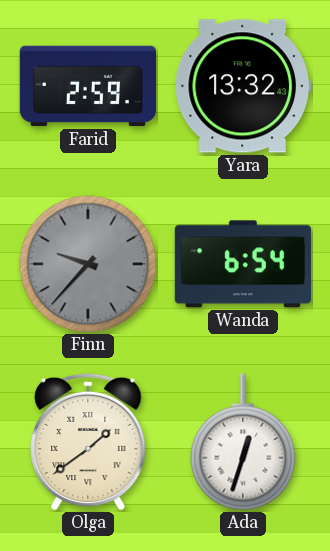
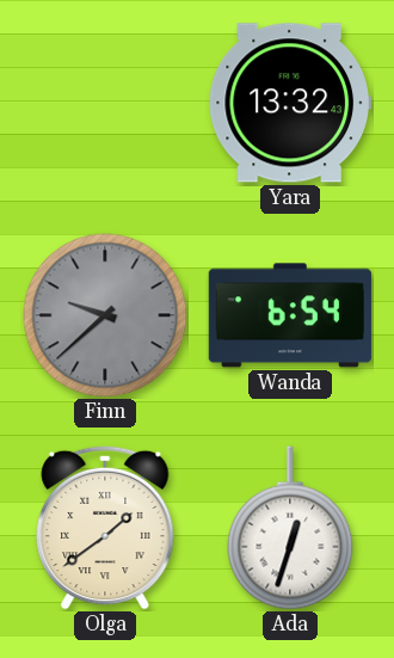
Farid: 2:59 -> none (87, 86)
Finn: 9:37 -> 9:38 (105, 315)
